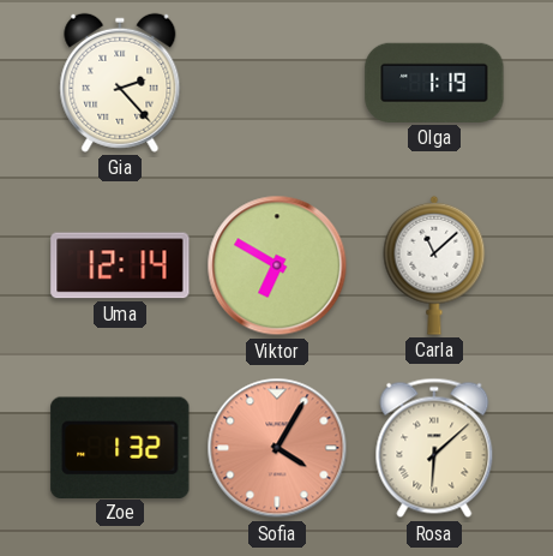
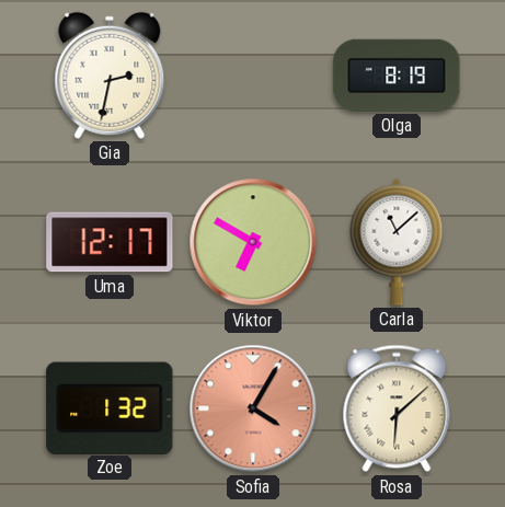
Gia: 2:23 -> 2:32 (110, 76)
Olga: 1:19 -> 8:19 (397, 76)
Uma: 12:14 -> 12:17 (110, 242)
